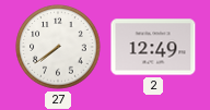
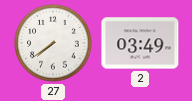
2: 12:49 -> 03:49 (140, 43)
